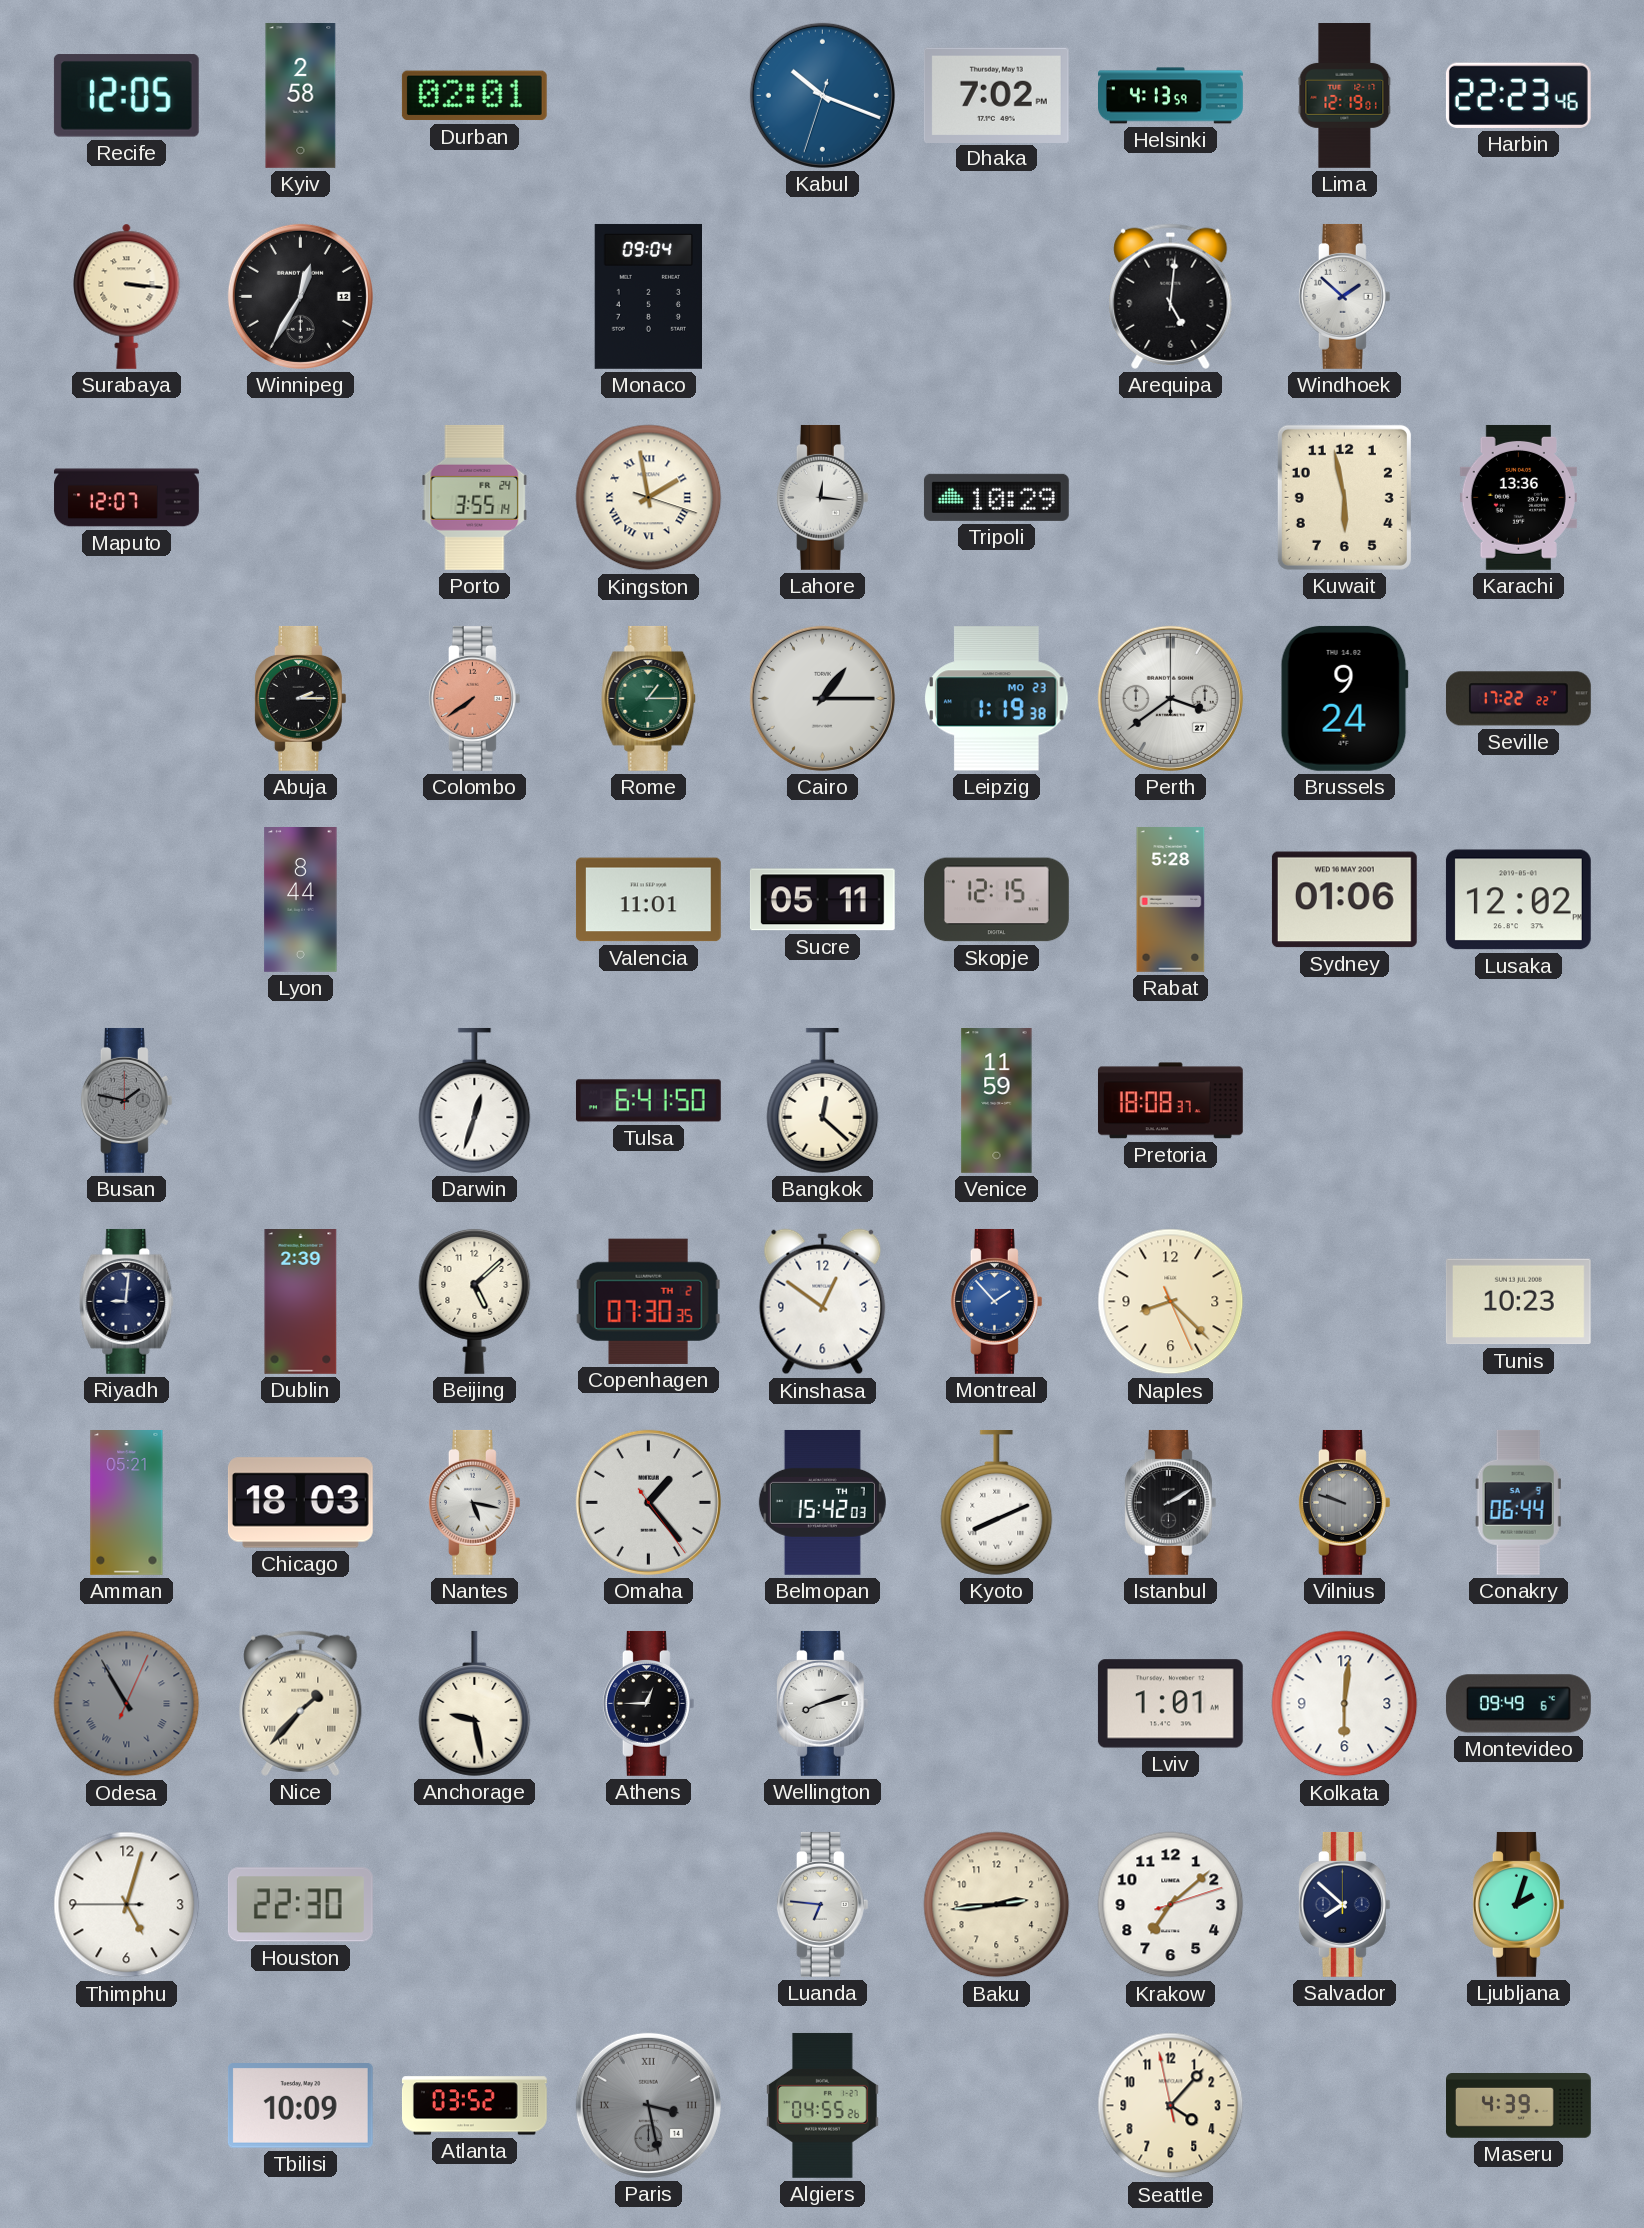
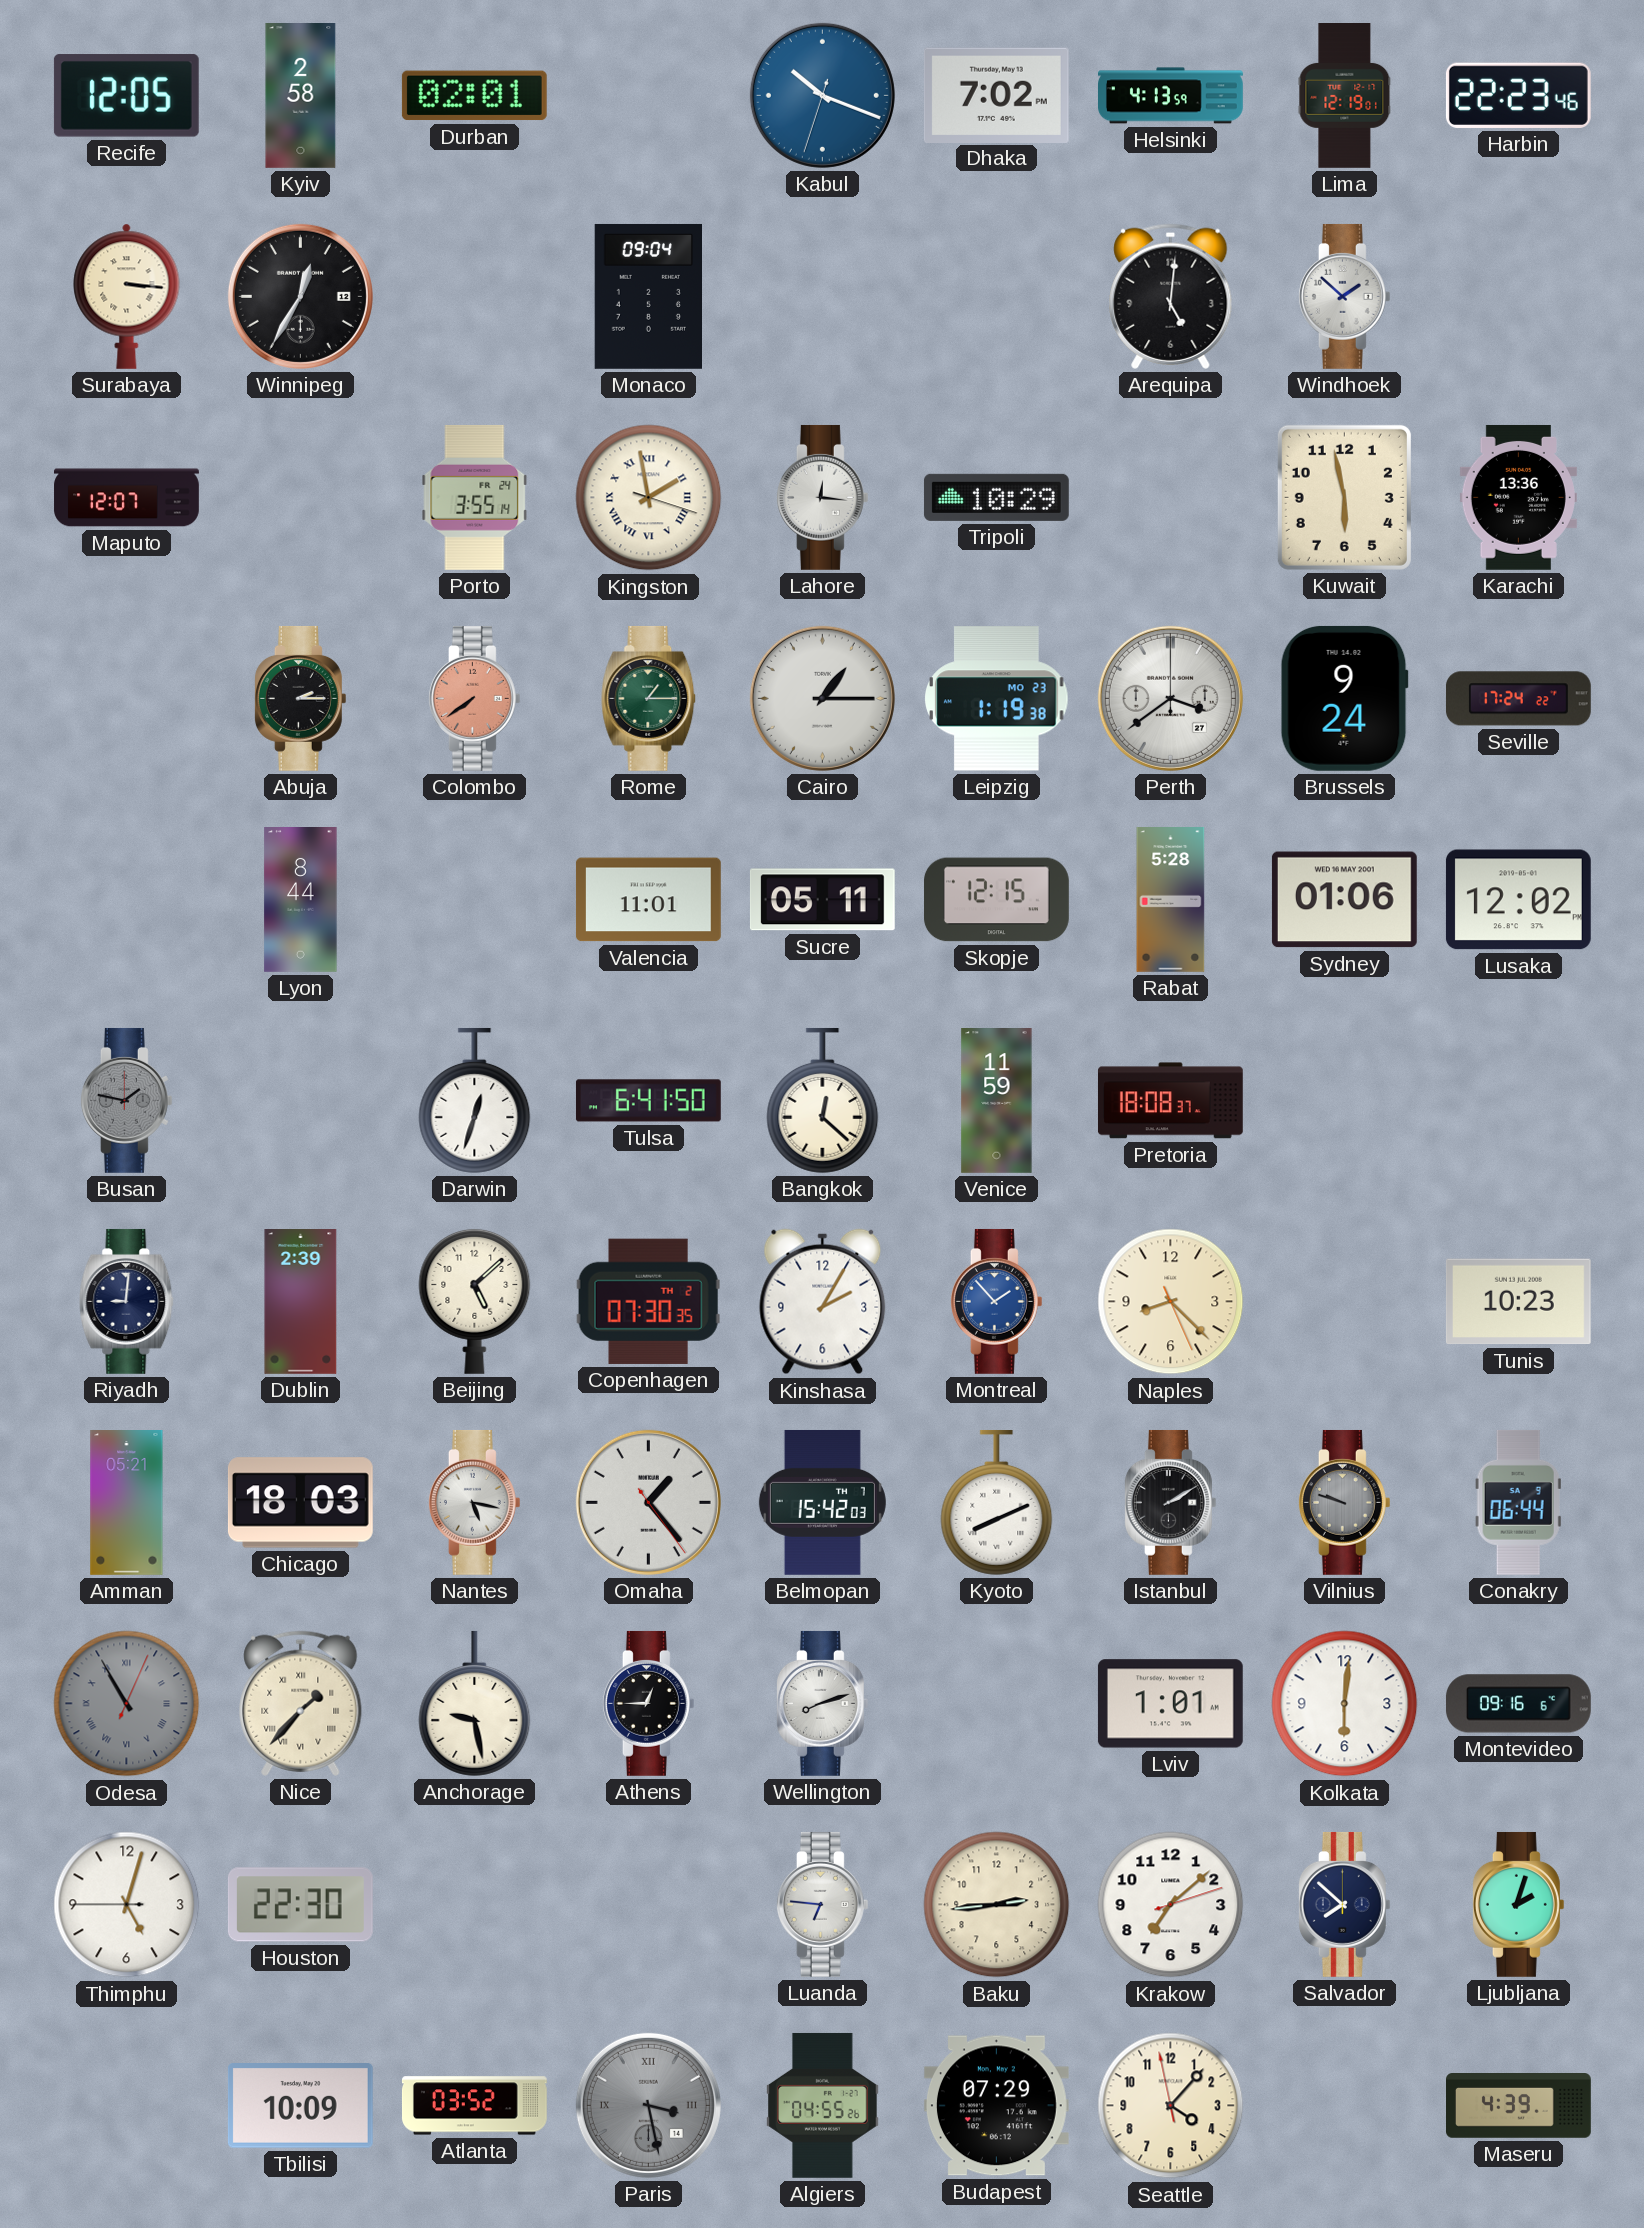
Seville: 17:22 -> 17:24 (1518, 699)
Kinshasa: 12:51 -> 2:05 (823, 1302)
Montevideo: 09:49 -> 09:16 (1518, 1704)
Budapest: none -> 07:29 (996, 2106)
